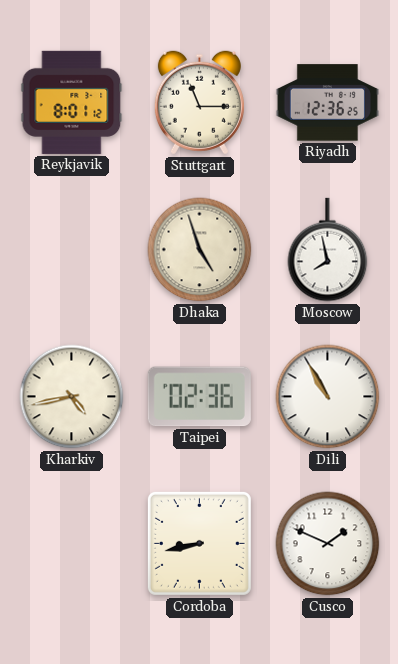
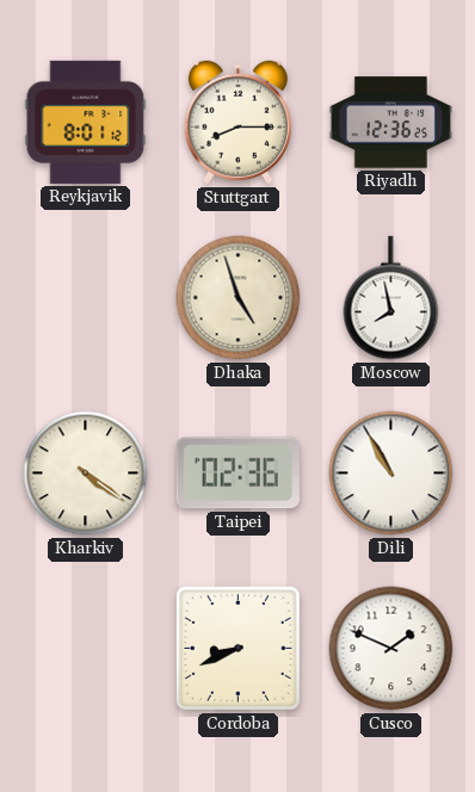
Stuttgart: 11:15 -> 8:15 (237, 123)
Kharkiv: 4:43 -> 4:21 (86, 474)
Cordoba: 8:43 -> 8:41 (237, 648)
